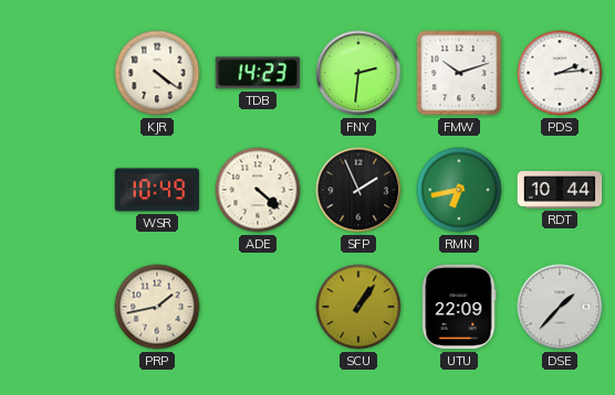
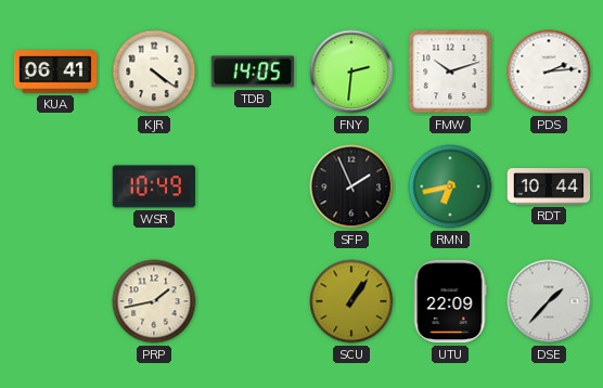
KUA: none -> 06:41 (55, 72)
TDB: 14:23 -> 14:05 (252, 72)
ADE: 4:22 -> none (258, 190)
